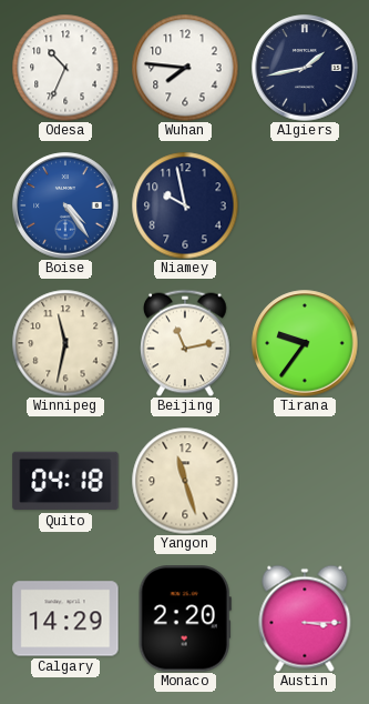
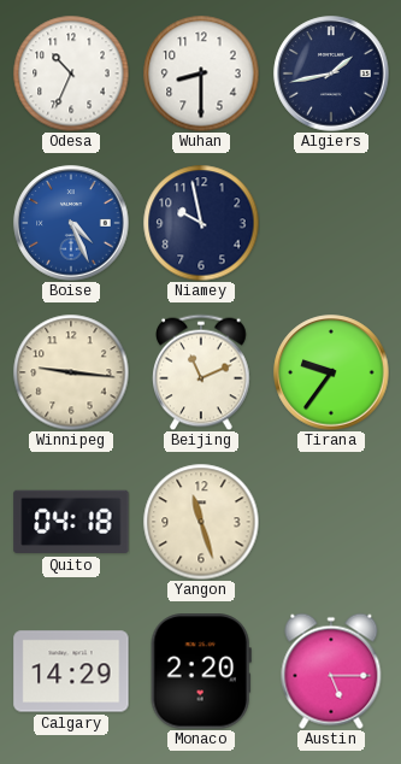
Wuhan: 7:46 -> 8:30 (201, 74)
Boise: 4:24 -> 4:26 (71, 223)
Winnipeg: 11:32 -> 9:16 (71, 372)
Beijing: 11:13 -> 11:11 (202, 372)
Austin: 3:15 -> 5:15 (331, 671)
